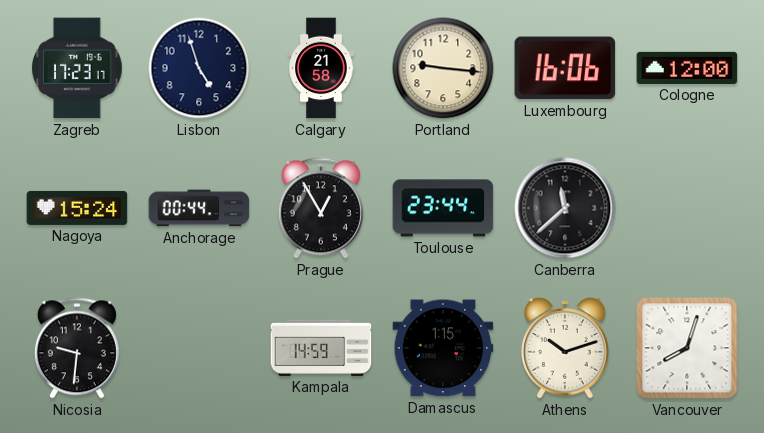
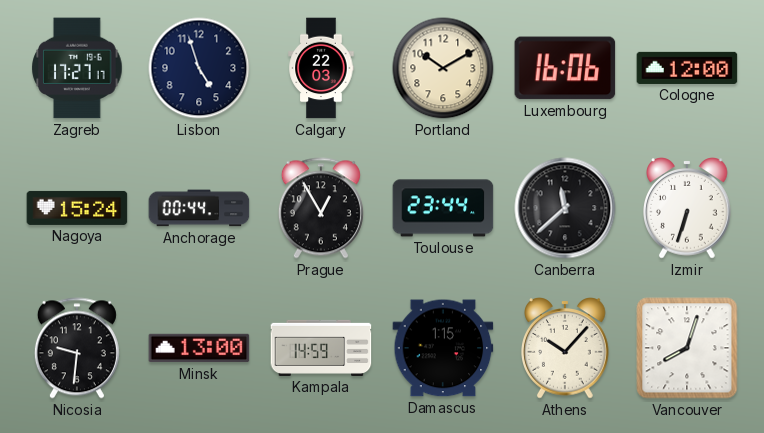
Zagreb: 17:23 -> 17:27 (77, 68)
Calgary: 21:58 -> 22:03 (321, 68)
Portland: 9:16 -> 10:10 (443, 68)
Izmir: none -> 6:33 (688, 208)
Minsk: none -> 13:00 (199, 348)
Athens: 10:12 -> 10:07 (566, 348)
